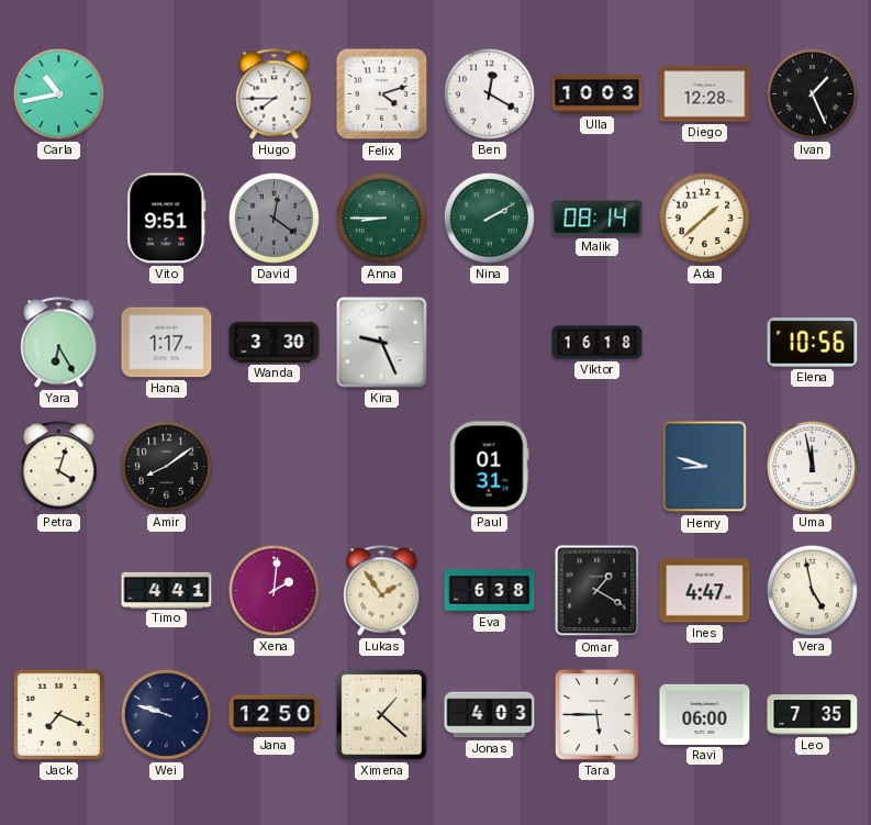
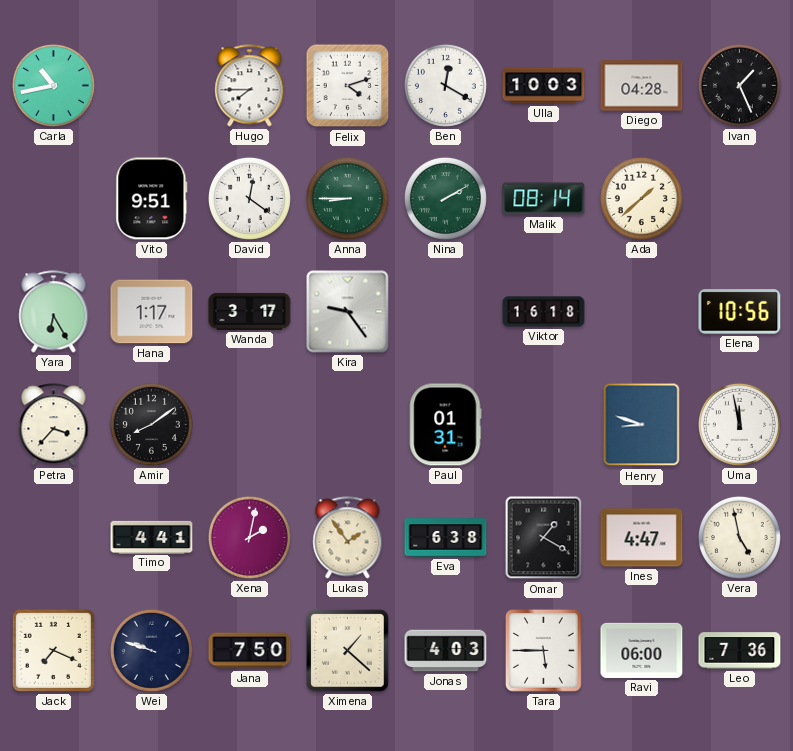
Diego: 12:28 -> 04:28 (642, 86)
David dial: grey -> white (249, 198)
Wanda: 3:30 -> 3:17 (250, 311)
Kira: 9:26 -> 9:24 (348, 312)
Petra: 4:03 -> 3:37 (54, 425)
Xena: 2:01 -> 2:02 (249, 537)
Jana: 12:50 -> 7:50 (250, 651)
Leo: 7:35 -> 7:36 (740, 651)
